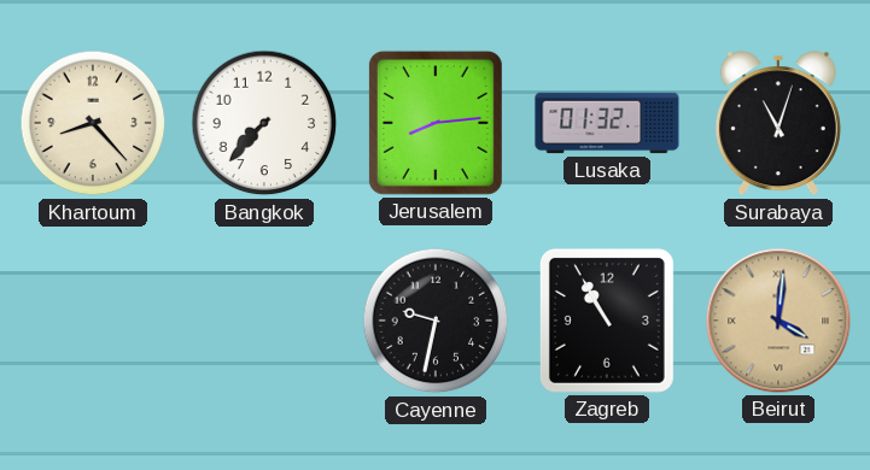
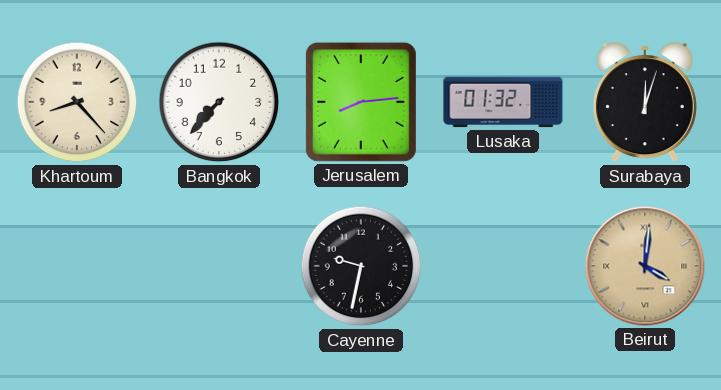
Surabaya: 11:03 -> 12:03 (645, 103)
Zagreb: 10:55 -> none (607, 321)
